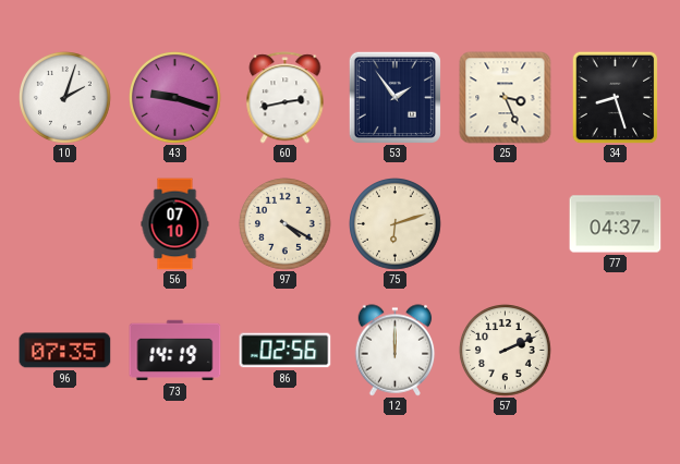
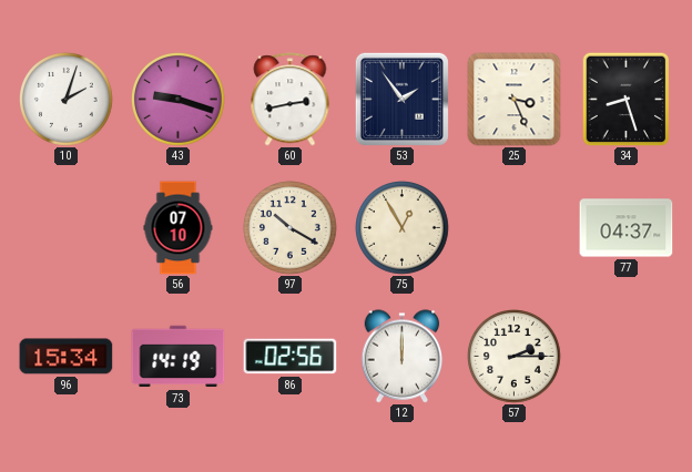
97: 4:20 -> 10:20 (291, 228)
75: 6:12 -> 12:55 (403, 228)
96: 07:35 -> 15:34 (67, 357)
57: 2:11 -> 2:15 (515, 357)
